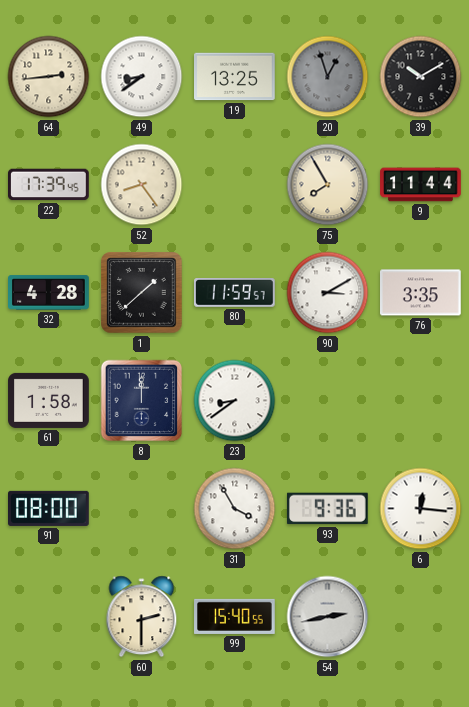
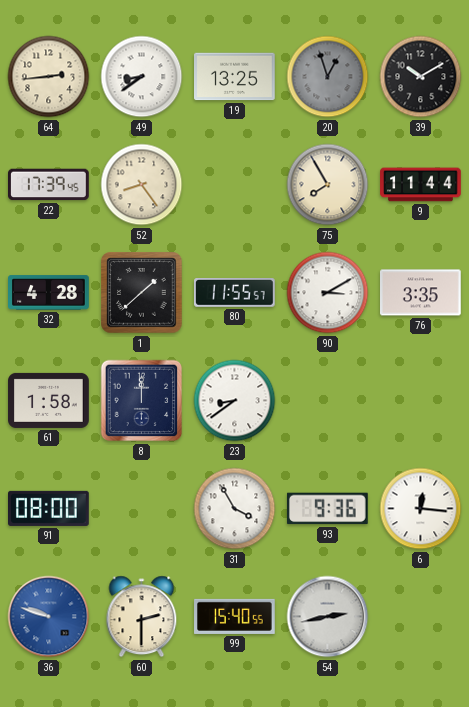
80: 11:59 -> 11:55 (235, 293)
36: none -> 9:48 (49, 617)
